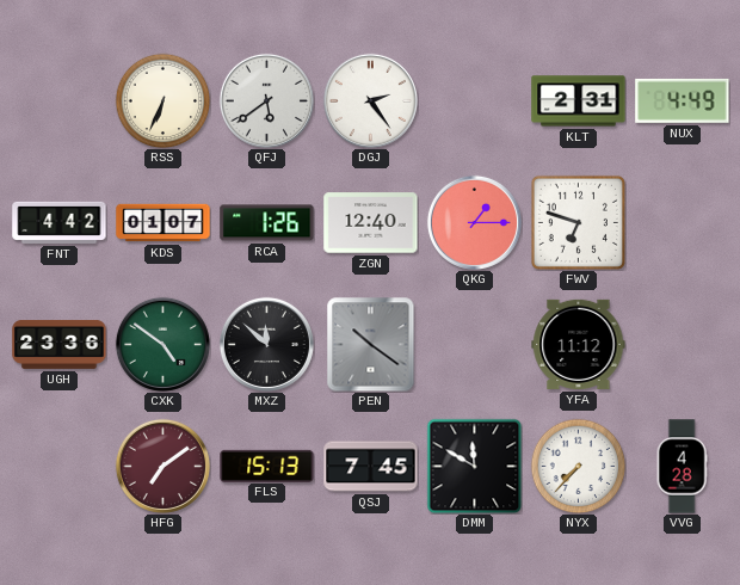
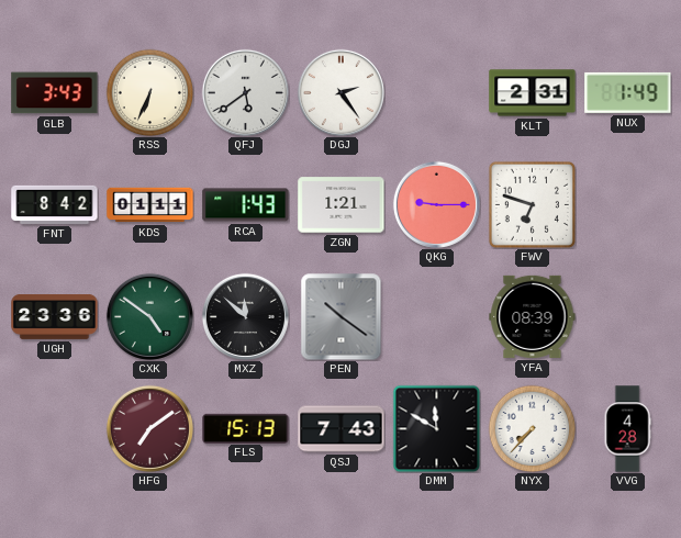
GLB: none -> 3:43 (55, 93)
NUX: 4:49 -> 1:49 (628, 92)
FNT: 4:42 -> 8:42 (55, 204)
KDS: 01:07 -> 01:11 (150, 205)
RCA: 1:26 -> 1:43 (246, 205)
ZGN: 12:40 -> 1:21 (342, 205)
QKG: 1:15 -> 9:15 (436, 204)
YFA: 11:12 -> 08:39 (533, 316)
QSJ: 7:45 -> 7:43 (342, 429)
